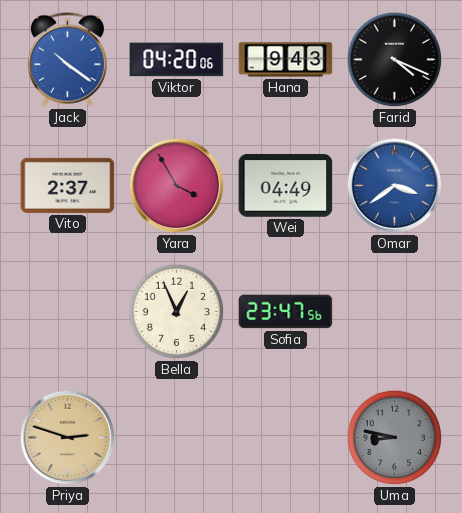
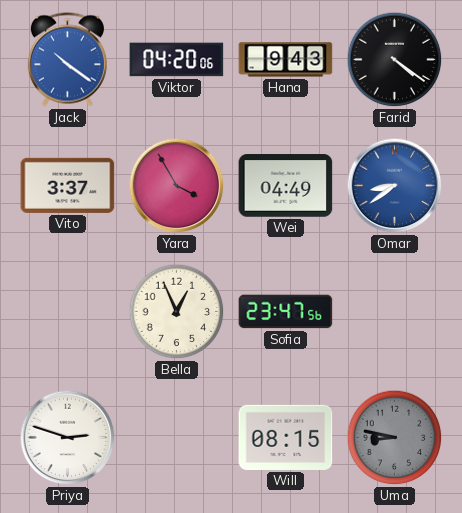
Farid: 4:19 -> 4:21 (395, 60)
Vito: 2:37 -> 3:37 (68, 185)
Omar: 3:39 -> 8:39 (395, 186)
Priya dial: champagne -> white (68, 438)
Will: none -> 08:15 (286, 437)
